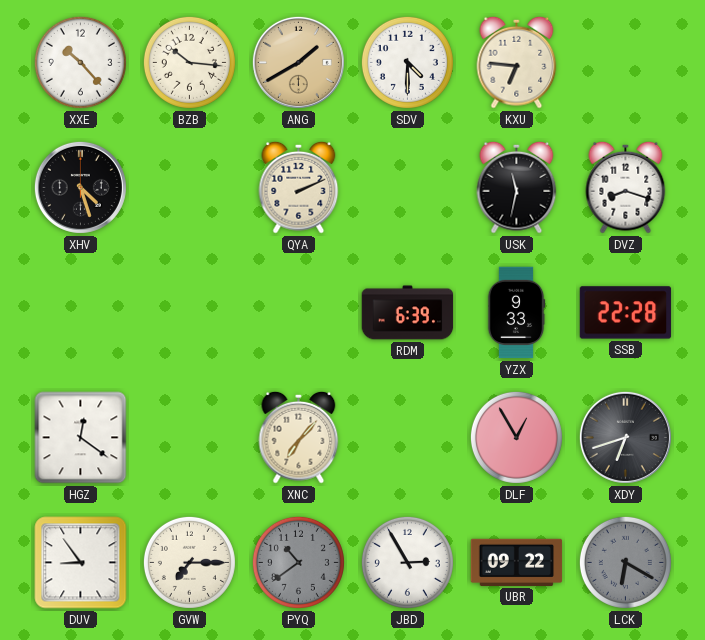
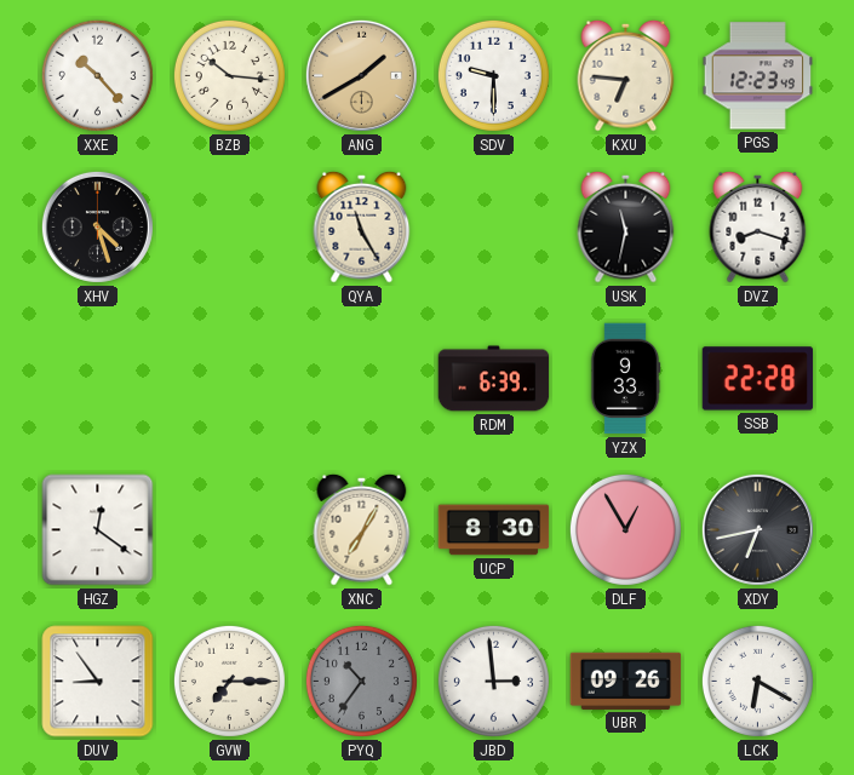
SDV: 4:30 -> 9:30 (493, 75)
PGS: none -> 12:23 (758, 76)
QYA: 2:11 -> 11:25 (362, 226)
XNC: 7:07 -> 7:05 (362, 529)
UCP: none -> 8:30 (494, 530)
XDY: 6:42 -> 6:43 (757, 529)
PYQ: 10:39 -> 10:36 (361, 681)
JBD: 2:55 -> 2:59 (493, 681)
UBR: 09:22 -> 09:26 (626, 681)
LCK dial: grey -> white (757, 681)
